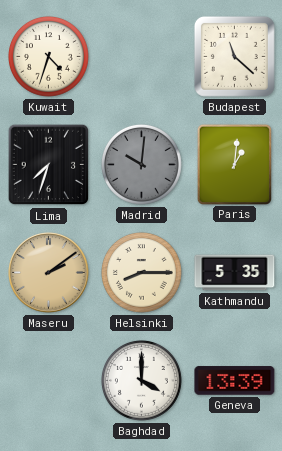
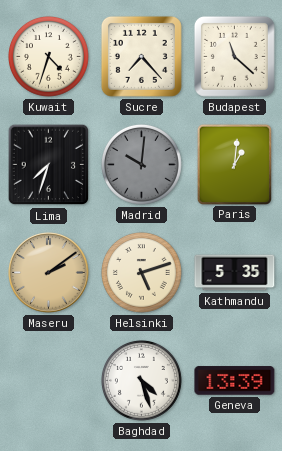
Sucre: none -> 7:23 (141, 56)
Helsinki: 8:15 -> 5:12 (141, 272)
Baghdad: 4:00 -> 4:27 (141, 380)
